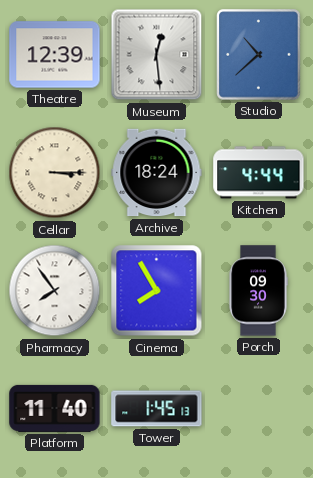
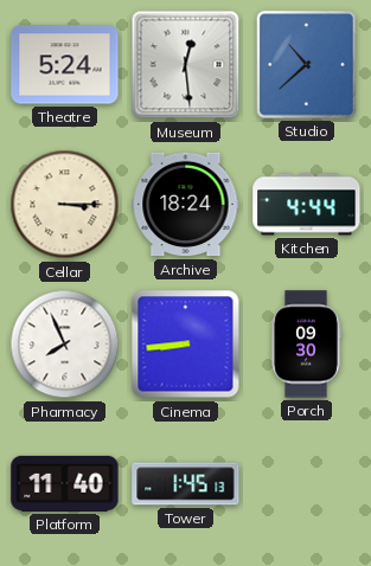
Theatre: 12:39 -> 5:24 (65, 65)
Pharmacy: 7:54 -> 7:56 (65, 345)
Cinema: 7:55 -> 8:44 (186, 345)
